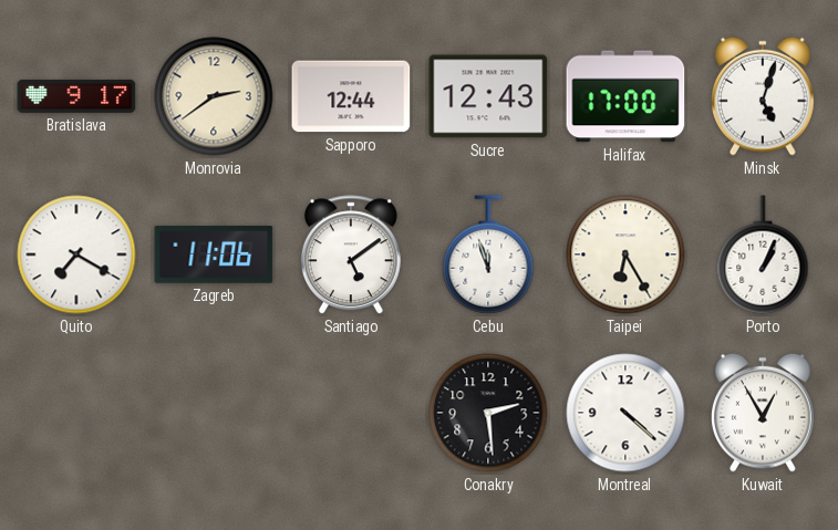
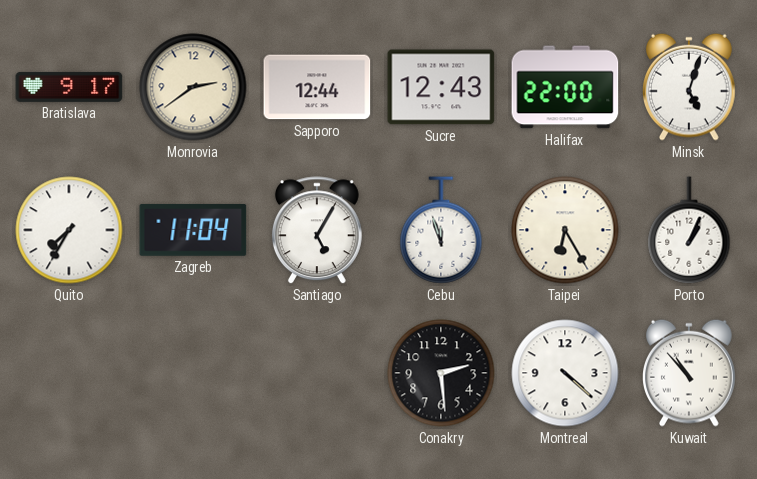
Halifax: 17:00 -> 22:00 (565, 87)
Quito: 7:20 -> 7:35 (69, 230)
Zagreb: 11:06 -> 11:04 (193, 230)
Santiago: 5:09 -> 5:05 (317, 231)
Kuwait: 12:55 -> 10:53 (690, 373)
